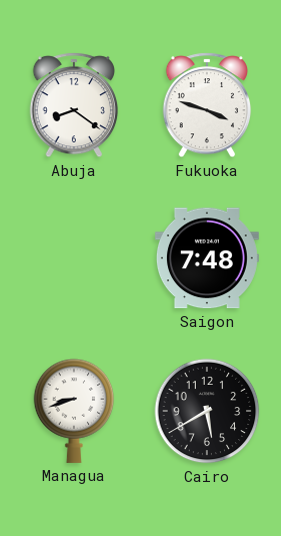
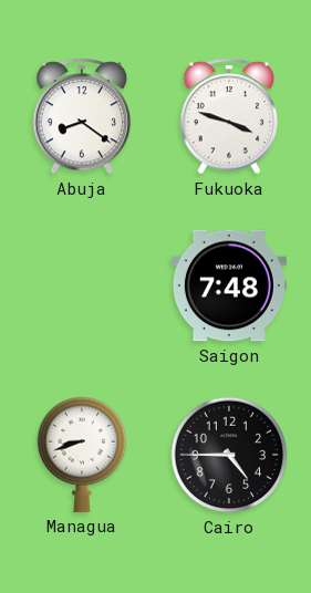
Cairo: 5:40 -> 4:45 (229, 455)
